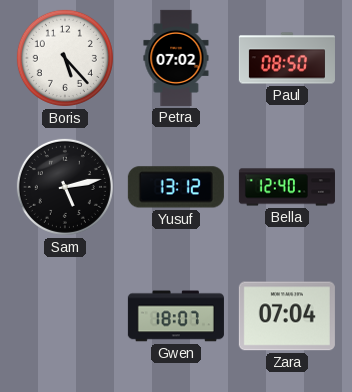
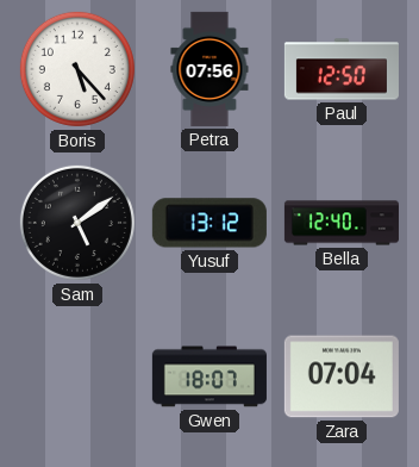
Petra: 07:02 -> 07:56 (209, 69)
Paul: 08:50 -> 12:50 (342, 69)
Sam: 5:13 -> 5:09 (77, 223)
